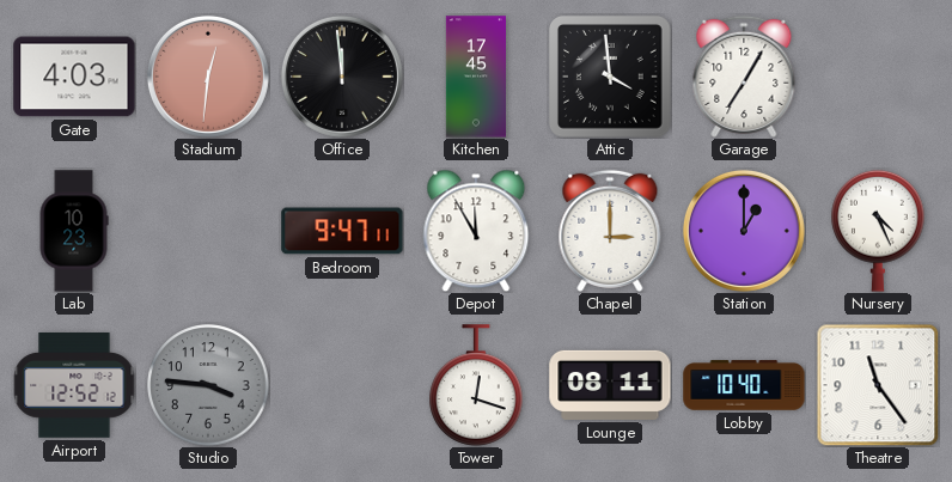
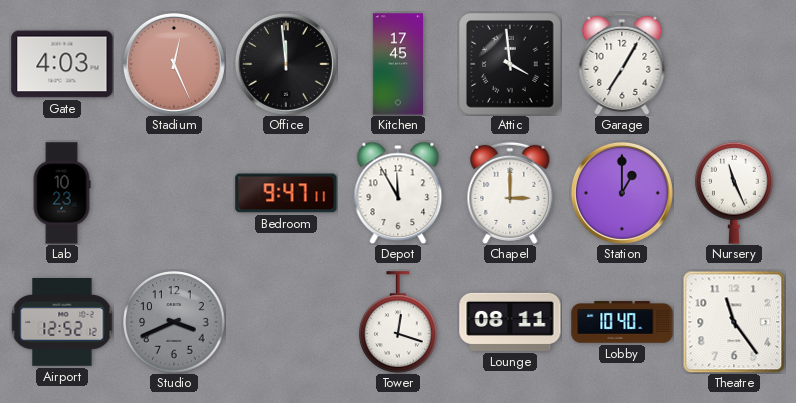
Stadium: 12:31 -> 12:26 (174, 64)
Nursery: 4:26 -> 11:26 (734, 193)
Studio: 3:46 -> 3:41 (174, 322)
